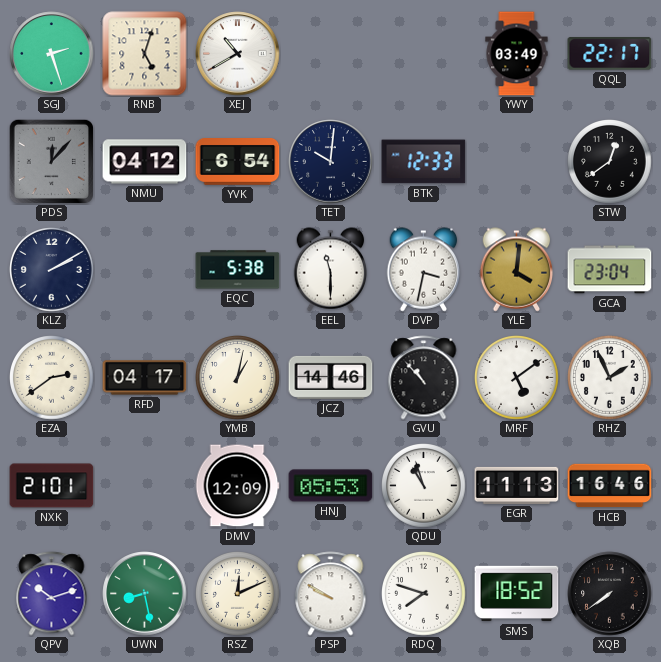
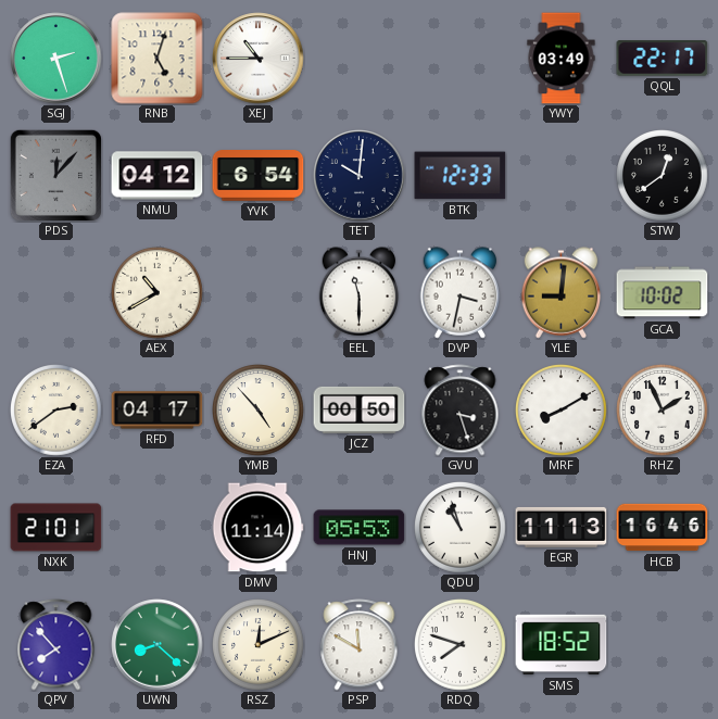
XEJ: 10:40 -> 10:45 (259, 59)
KLZ: 2:10 -> none (52, 270)
AEX: none -> 10:40 (158, 293)
EQC: 5:38 -> none (238, 270)
YLE: 4:01 -> 9:01 (562, 293)
GCA: 23:04 -> 10:02 (663, 293)
YMB: 1:02 -> 4:53 (259, 411)
JCZ: 14:46 -> 00:50 (360, 409)
GVU: 10:53 -> 3:27 (461, 411)
MRF: 5:09 -> 8:10 (562, 411)
DMV: 12:09 -> 11:14 (257, 528)
QPV: 10:12 -> 7:53 (56, 645)
UWN: 8:28 -> 8:22 (158, 645)
PSP: 9:50 -> 11:50 (360, 645)
XQB: 7:39 -> none (610, 594)
